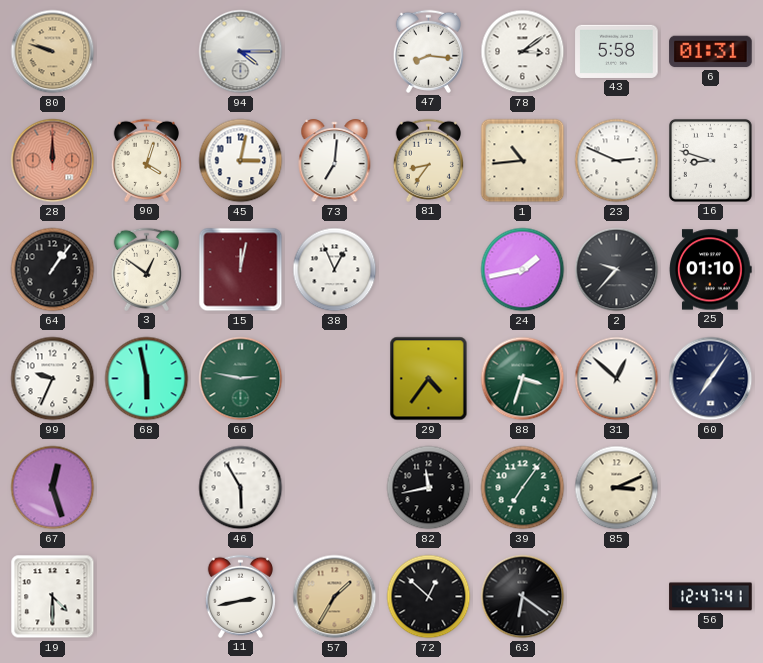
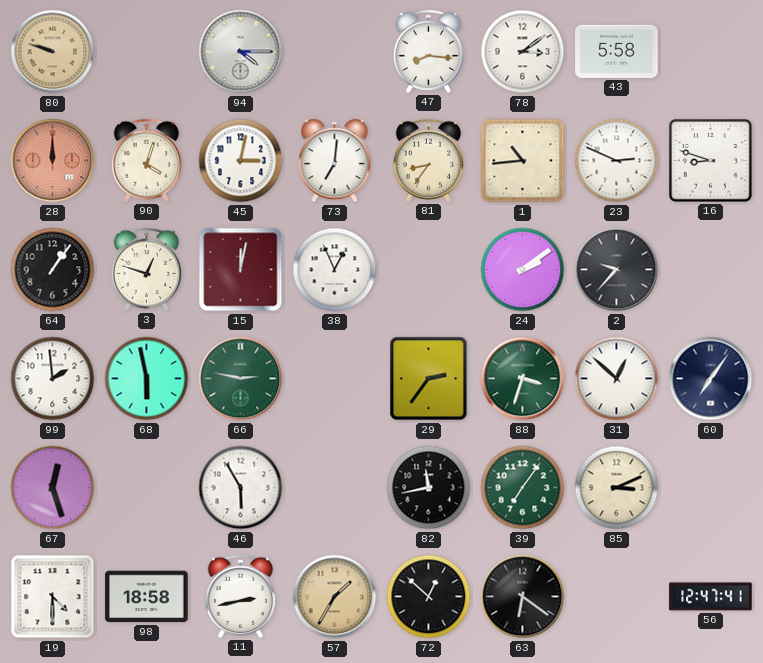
6: 01:31 -> none (711, 52)
3: 12:51 -> 12:48 (146, 269)
24: 1:43 -> 2:09 (523, 270)
25: 01:10 -> none (711, 270)
99: 9:34 -> 1:59 (53, 379)
29: 4:36 -> 2:36 (429, 379)
98: none -> 18:58 (147, 597)
